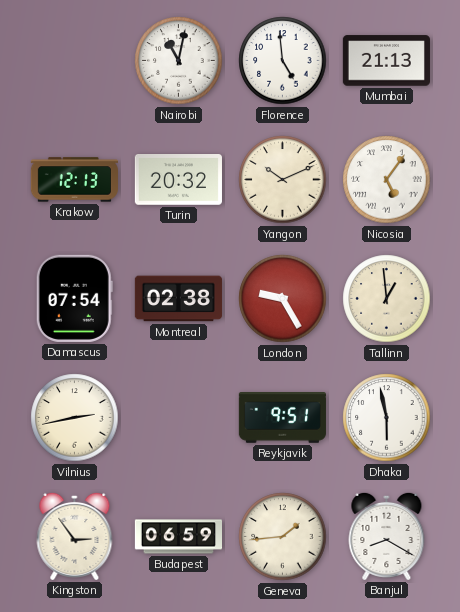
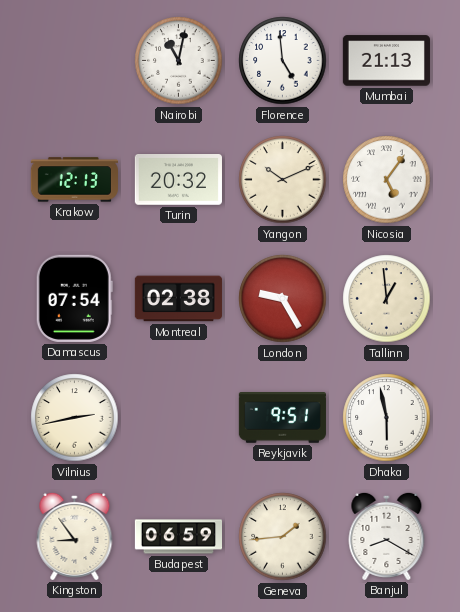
Kingston: 2:54 -> 8:54 (75, 536)
